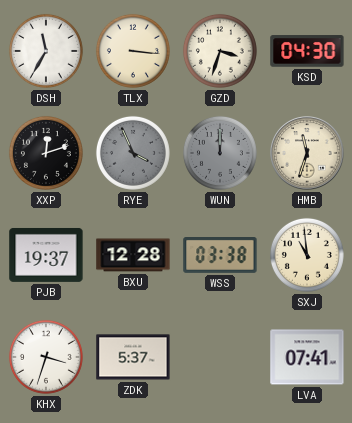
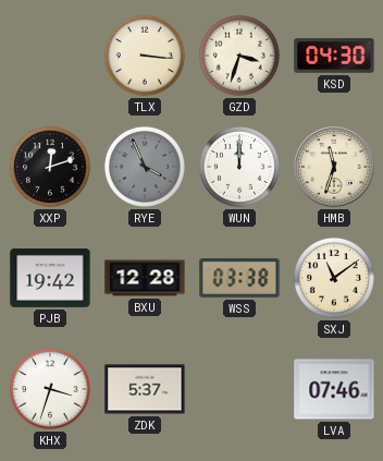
DSH: 11:35 -> none (46, 51)
WUN dial: grey -> white (239, 167)
PJB: 19:37 -> 19:42 (50, 278)
SXJ: 10:59 -> 11:09 (334, 278)
LVA: 07:41 -> 07:46 (334, 389)
